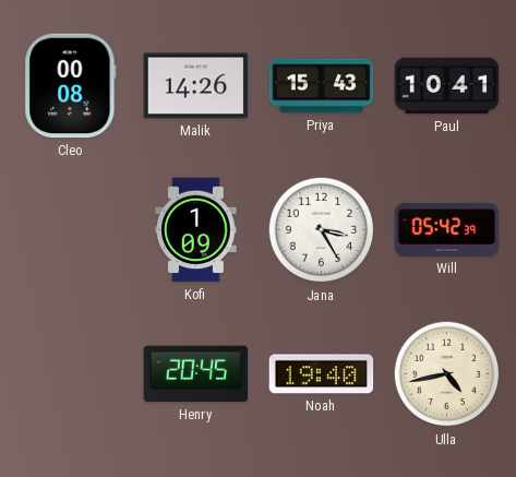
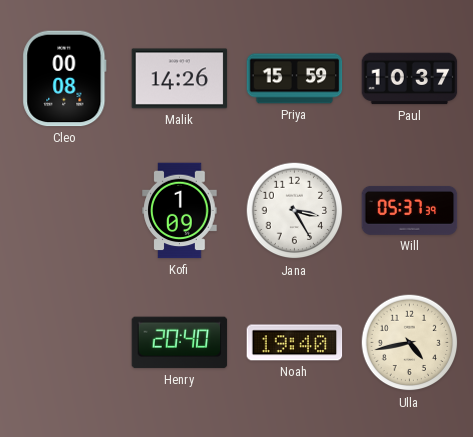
Priya: 15:43 -> 15:59 (295, 79)
Paul: 10:41 -> 10:37 (410, 79)
Will: 05:42 -> 05:37 (410, 210)
Henry: 20:45 -> 20:40 (180, 343)
